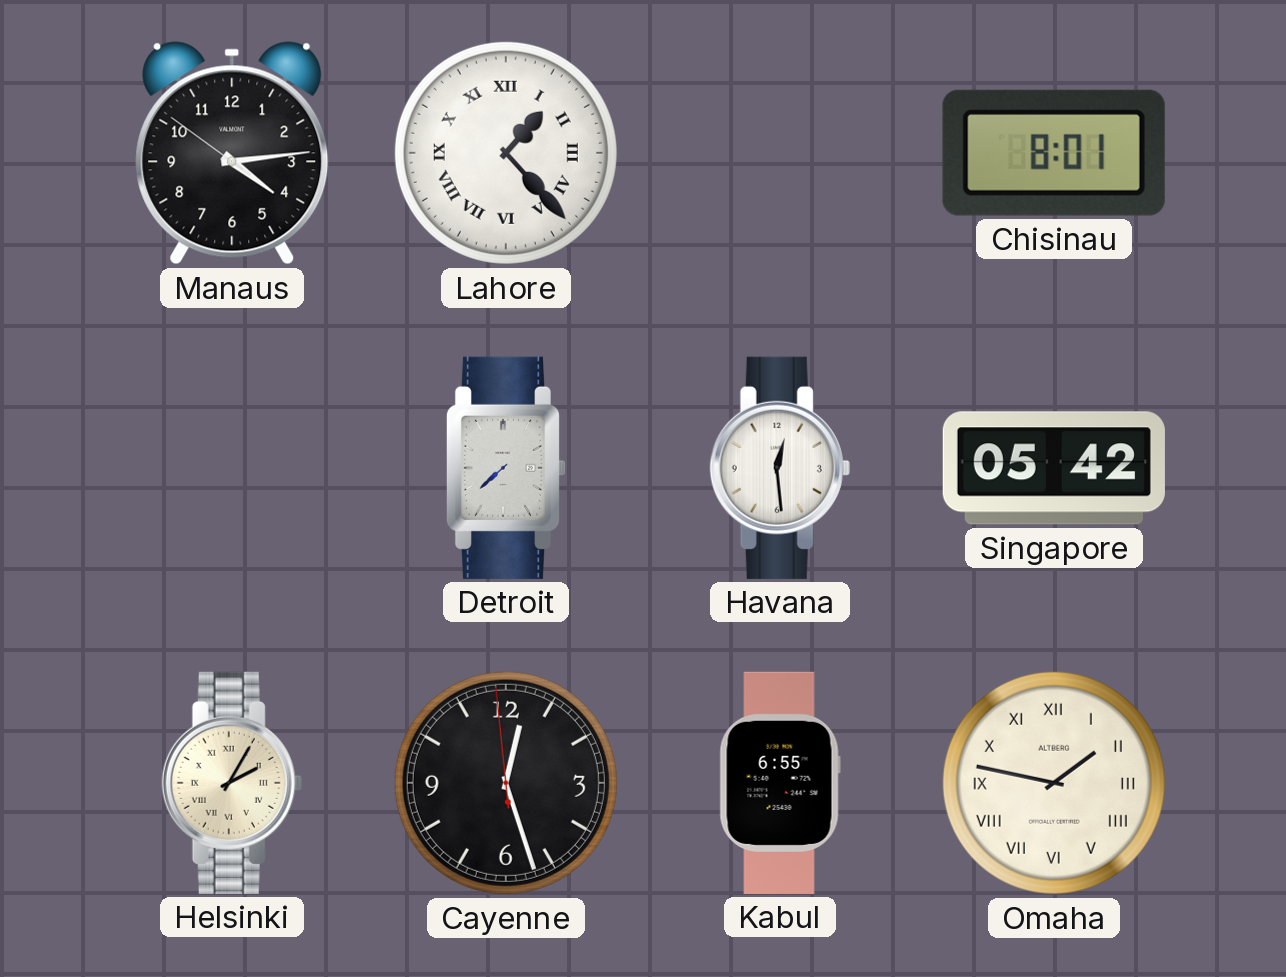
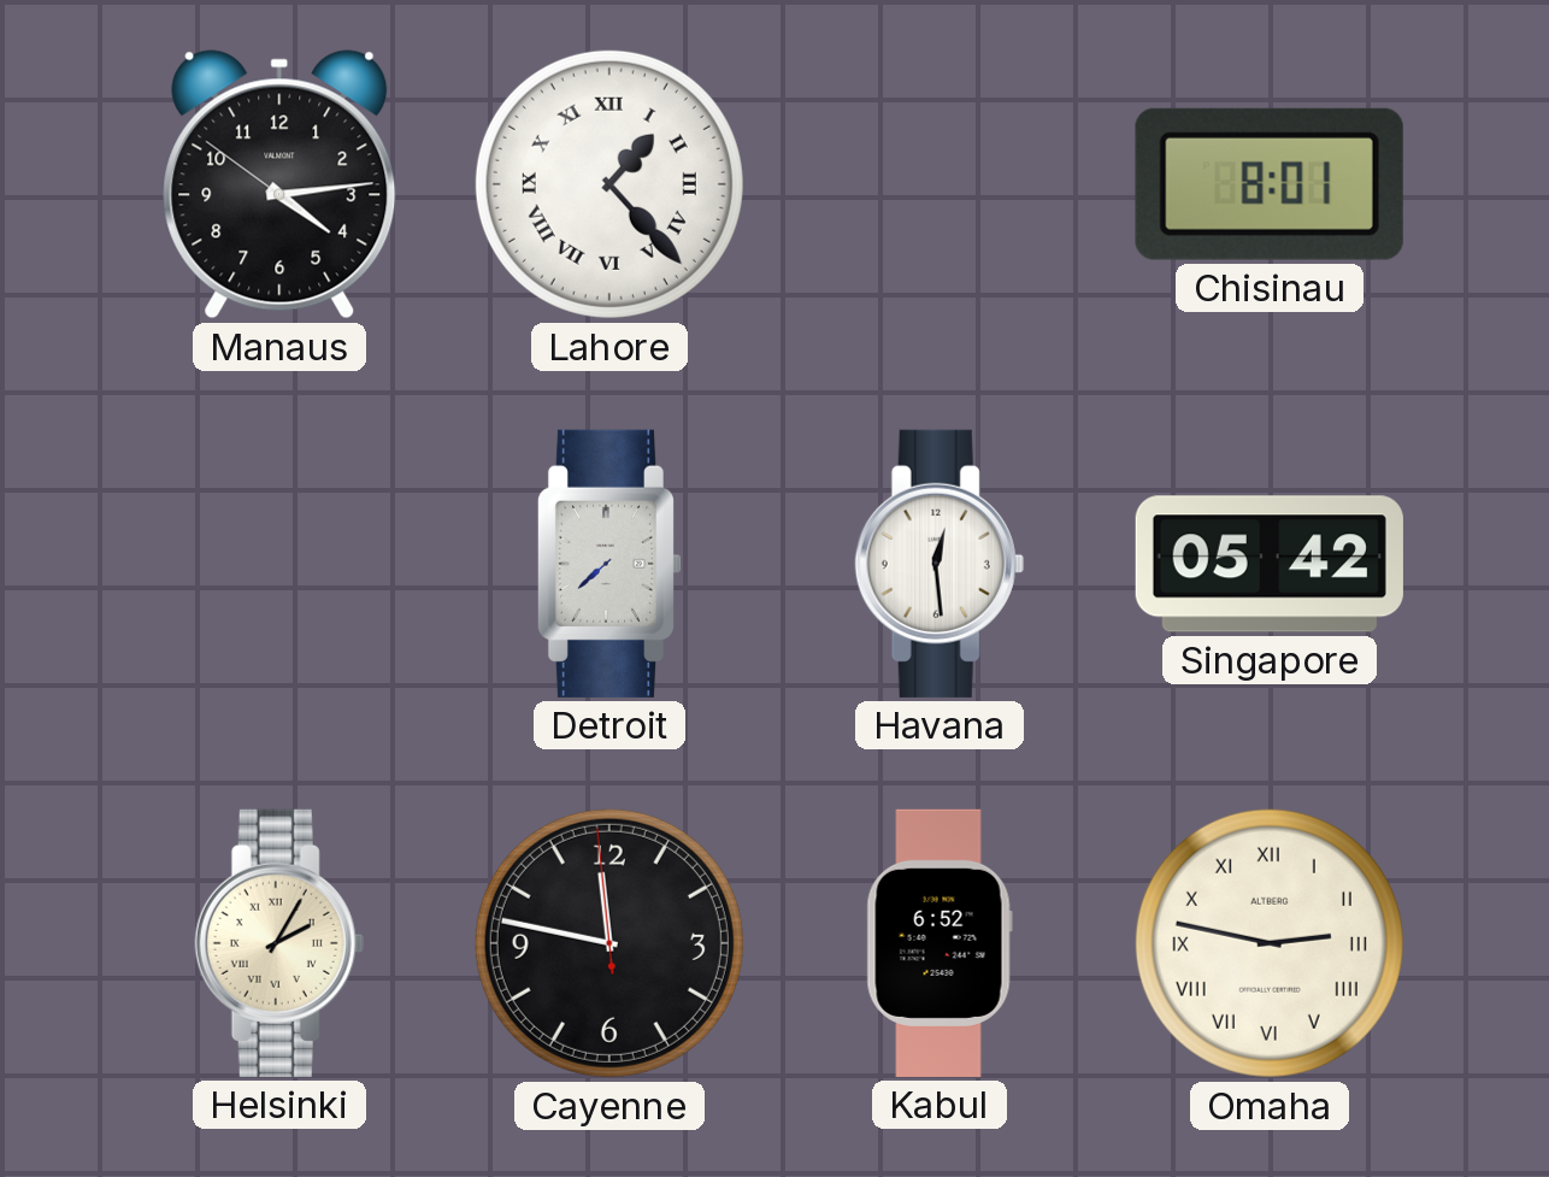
Cayenne: 12:26 -> 11:46 (609, 943)
Kabul: 6:55 -> 6:52 (940, 943)
Omaha: 1:47 -> 2:47 (1270, 943)
